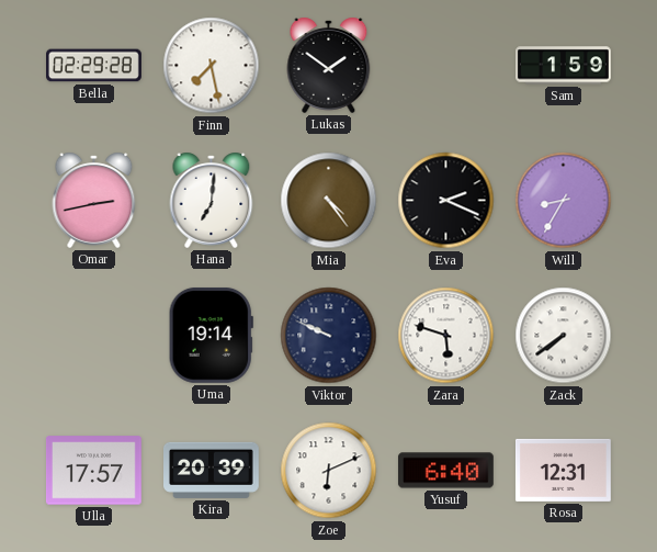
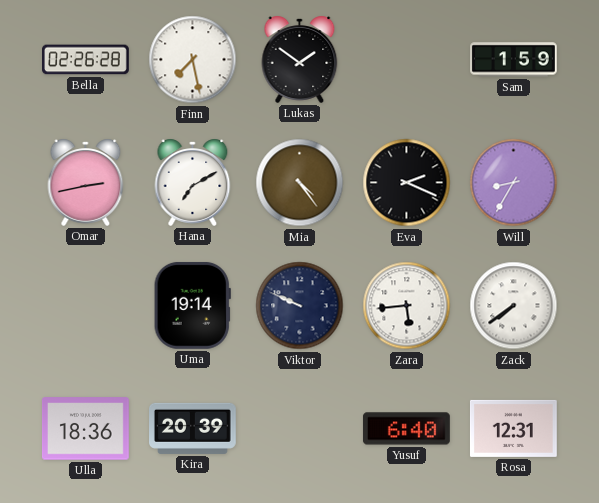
Bella: 02:29 -> 02:26 (86, 60)
Hana: 7:01 -> 7:10 (193, 182)
Zara: 5:48 -> 5:44 (407, 306)
Ulla: 17:57 -> 18:36 (85, 429)
Zoe: 6:11 -> none (329, 471)
